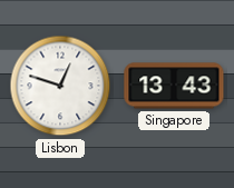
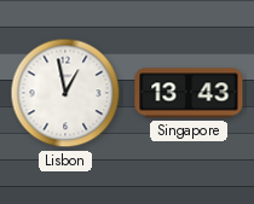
Lisbon: 12:48 -> 12:58 (65, 93)
